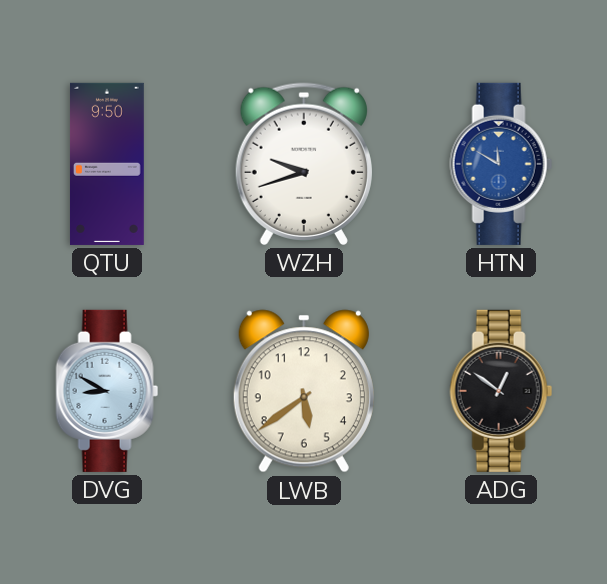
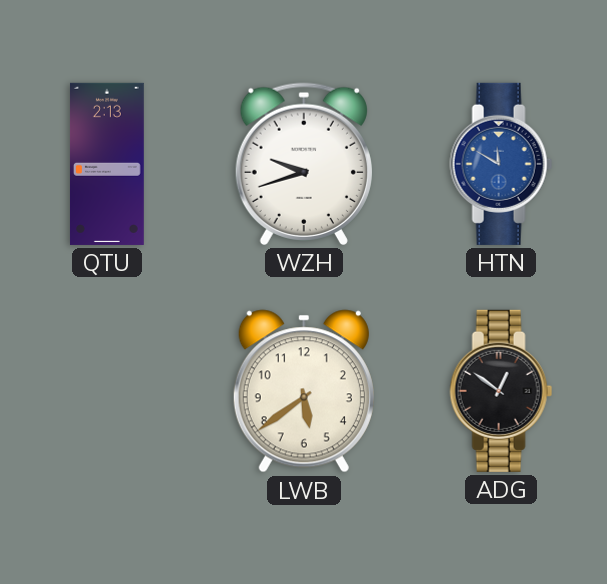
QTU: 9:50 -> 2:13 (107, 164)
DVG: 8:50 -> none (107, 391)
